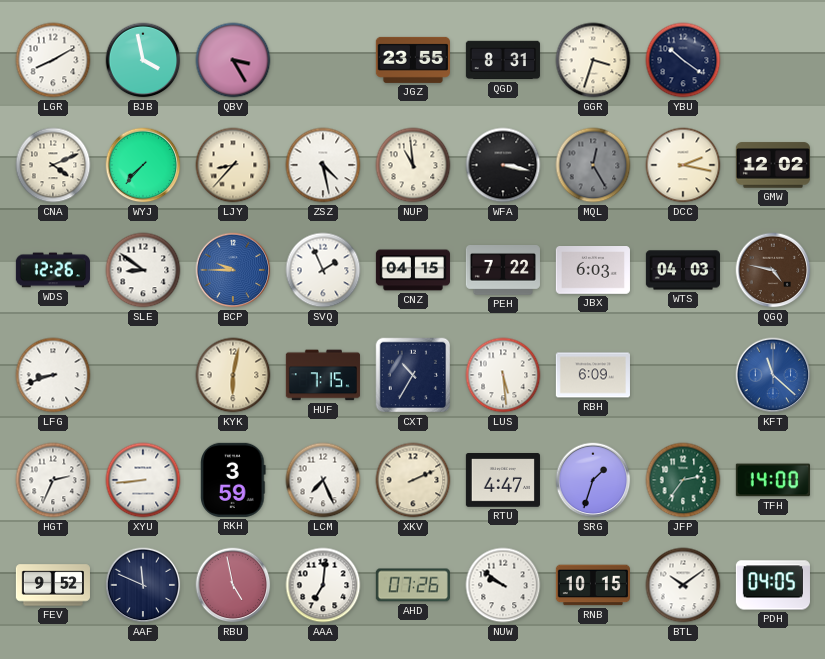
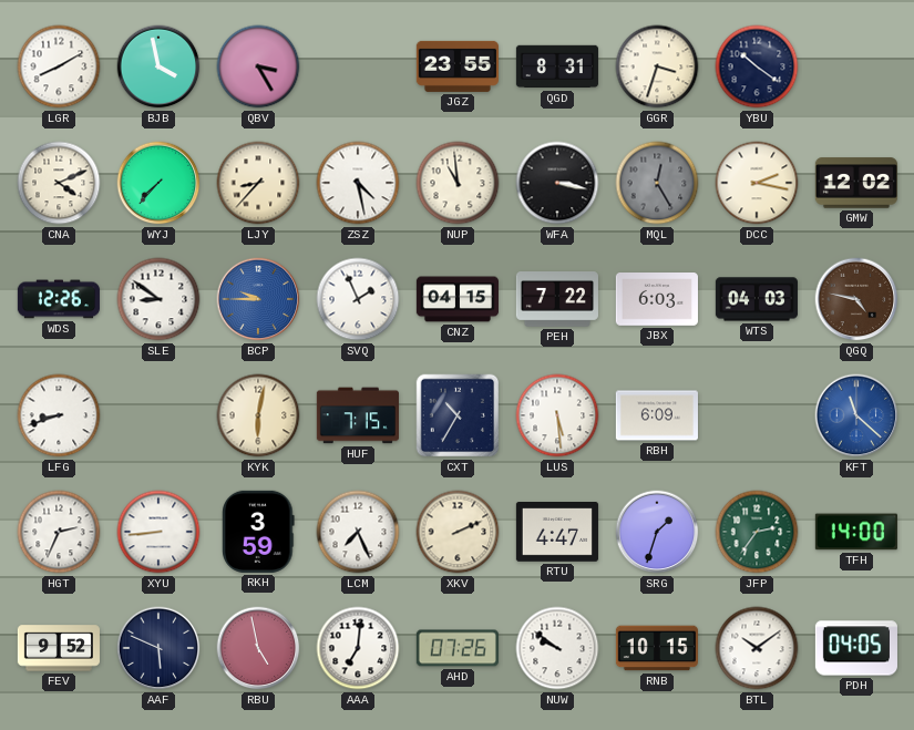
AAF: 11:49 -> 5:49 (158, 648)
